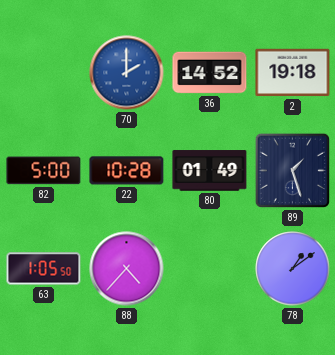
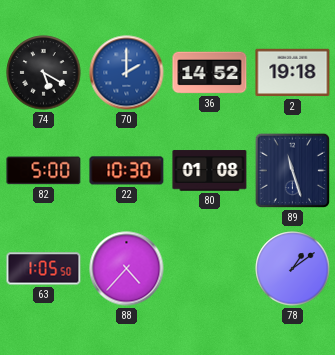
74: none -> 5:20 (44, 73)
22: 10:28 -> 10:30 (127, 171)
80: 01:49 -> 01:08 (210, 171)
89: 1:27 -> 11:27 (292, 170)
